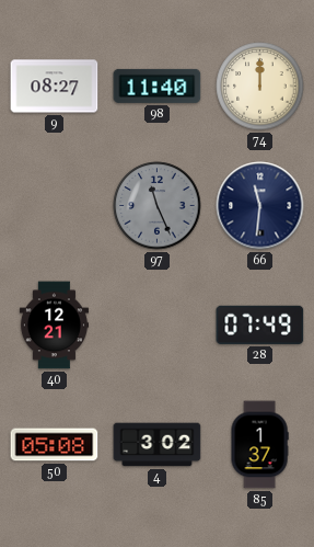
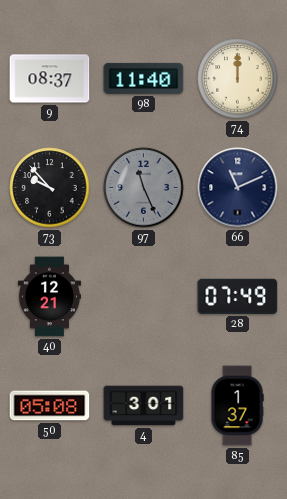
9: 08:27 -> 08:37 (50, 79)
73: none -> 9:53 (50, 188)
66: 11:31 -> 11:11 (238, 188)
4: 3:02 -> 3:01 (144, 406)
